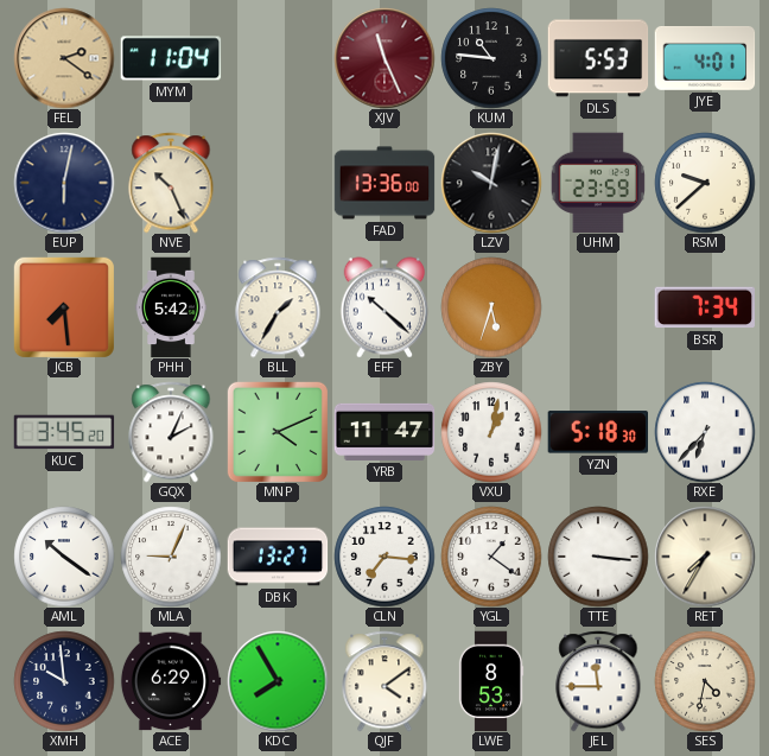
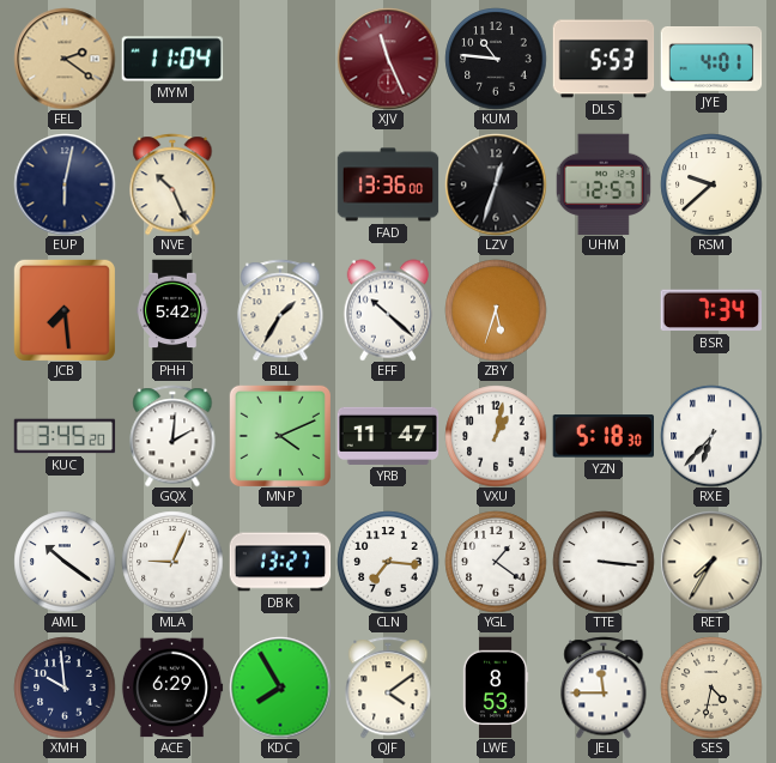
LZV: 10:02 -> 12:33 (496, 184)
UHM: 23:59 -> 12:57 (604, 184)
GQX: 2:04 -> 2:01 (172, 436)
